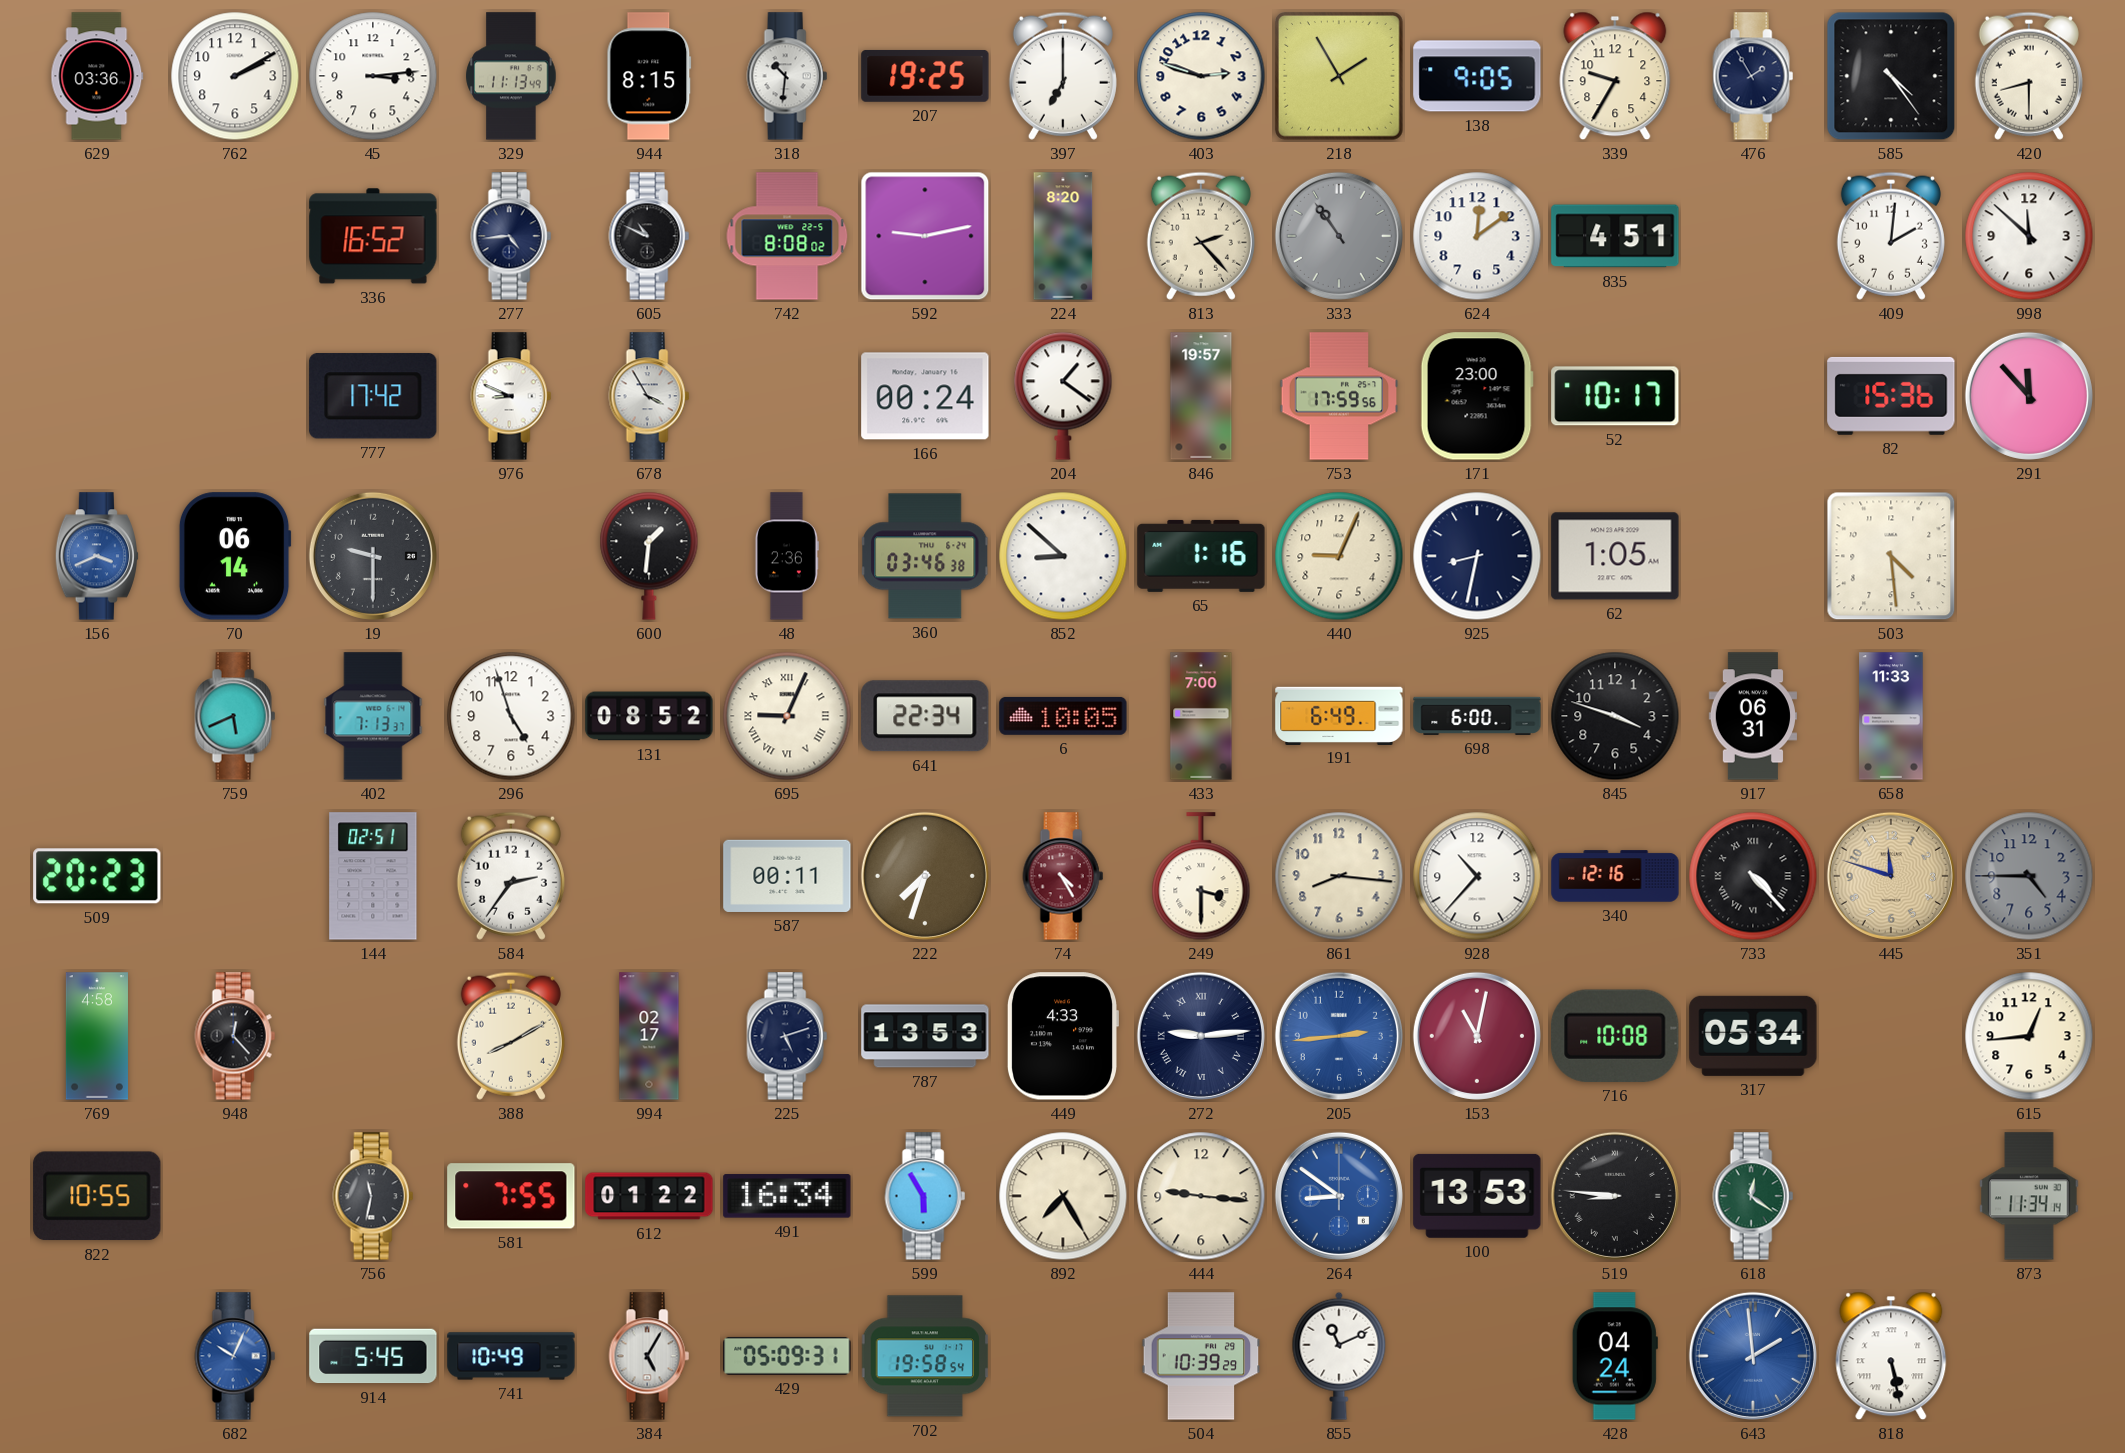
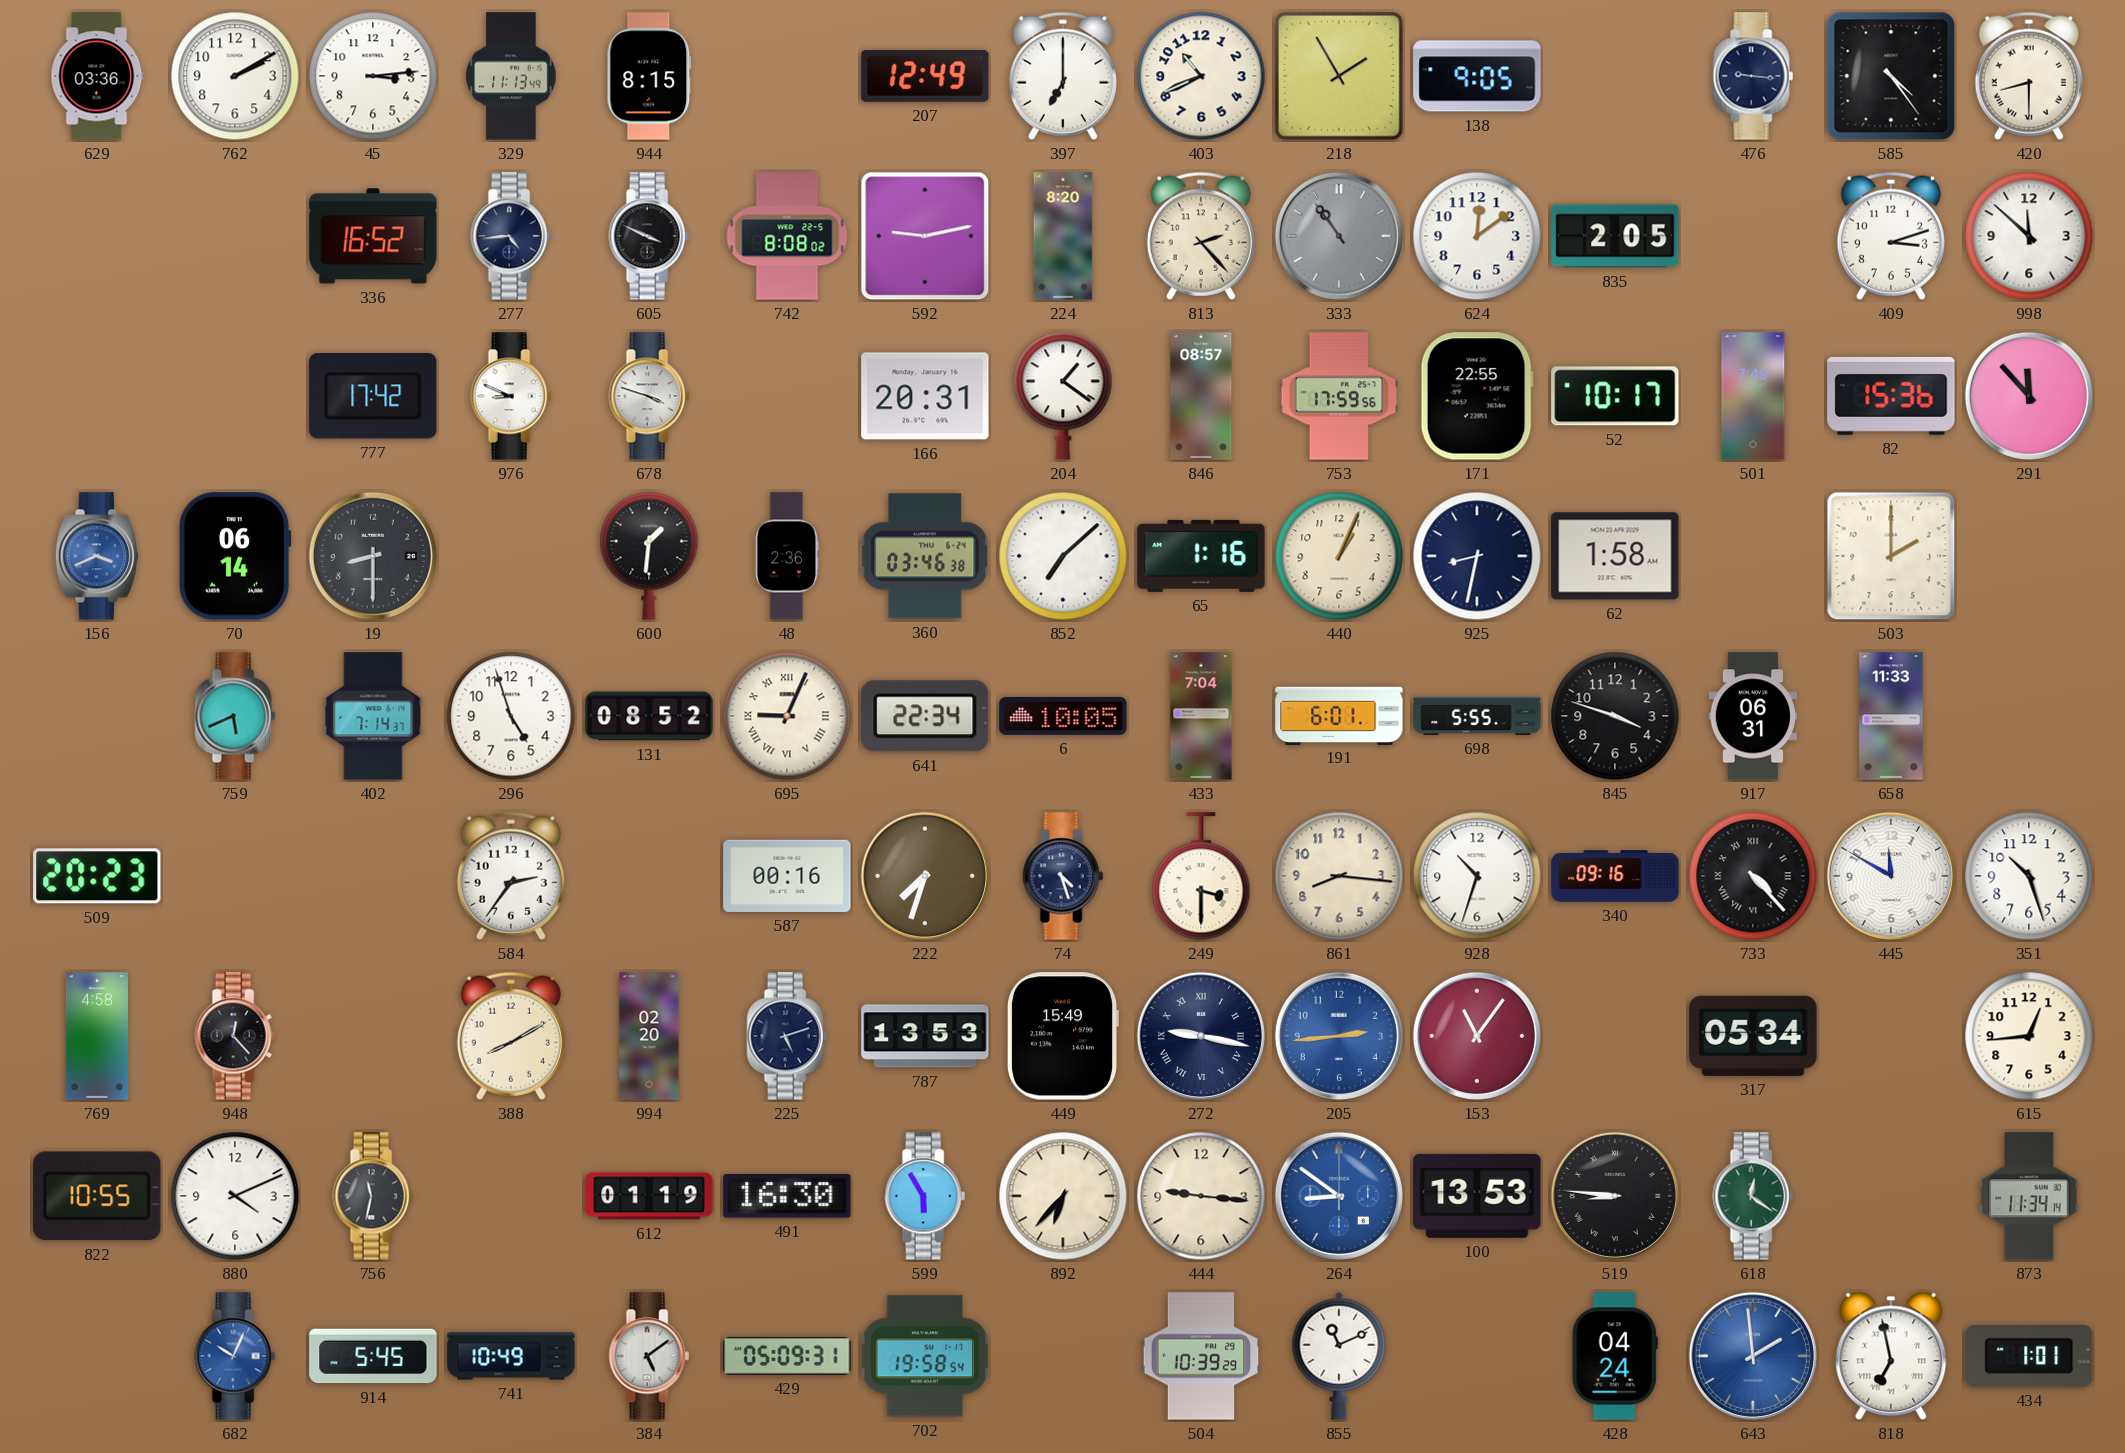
318: 10:31 -> none (787, 76)
207: 19:25 -> 12:49 (925, 76)
403: 2:48 -> 10:41 (1201, 76)
339: 9:35 -> none (1615, 76)
476: 1:55 -> 9:16 (1753, 76)
605: 10:49 -> 3:49 (649, 236)
835: 4:51 -> 2:05 (1615, 236)
409: 2:01 -> 3:12 (1891, 236)
678: 3:55 -> 3:48 (649, 396)
166: 00:24 -> 20:31 (925, 396)
846: 19:57 -> 08:57 (1201, 396)
171: 23:00 -> 22:55 (1477, 396)
501: none -> 7:49 (1753, 396)
19: 9:30 -> 8:30 (373, 556)
852: 8:52 -> 7:08 (1063, 556)
440: 9:04 -> 1:04 (1339, 556)
62: 1:05 -> 1:58 (1615, 556)
503: 4:29 -> 2:00 (1891, 556)
402: 7:13 -> 7:14 (373, 716)
433: 7:00 -> 7:04 (1201, 716)
191: 6:49 -> 6:01 (1339, 715)
698: 6:00 -> 5:55 (1477, 716)
144: 02:51 -> none (373, 876)
587: 00:11 -> 00:16 (787, 876)
74: 4:25 -> 4:27 (1063, 876)
74 dial: burgundy -> navy (1063, 876)
928: 10:37 -> 10:33 (1477, 876)
340: 12:16 -> 09:16 (1615, 876)
445: 11:48 -> 11:50 (1891, 876)
445 dial: champagne -> white (1891, 876)
351: 4:45 -> 10:27 (2029, 876)
351 dial: grey -> white (2029, 876)
994: 02:17 -> 02:20 (649, 1036)
449: 4:33 -> 15:49 (1062, 1036)
272: 9:14 -> 9:17 (1201, 1036)
153: 11:02 -> 11:06 (1477, 1036)
716: 10:08 -> none (1615, 1036)
880: none -> 4:11 (235, 1196)
581: 7:55 -> none (511, 1196)
612: 01:22 -> 01:19 (649, 1196)
491: 16:34 -> 16:30 (787, 1196)
892: 7:25 -> 6:37 (1063, 1196)
384: 5:05 -> 5:09 (649, 1356)
818: 5:28 -> 6:58 (1891, 1356)
434: none -> 1:01 (2029, 1356)
